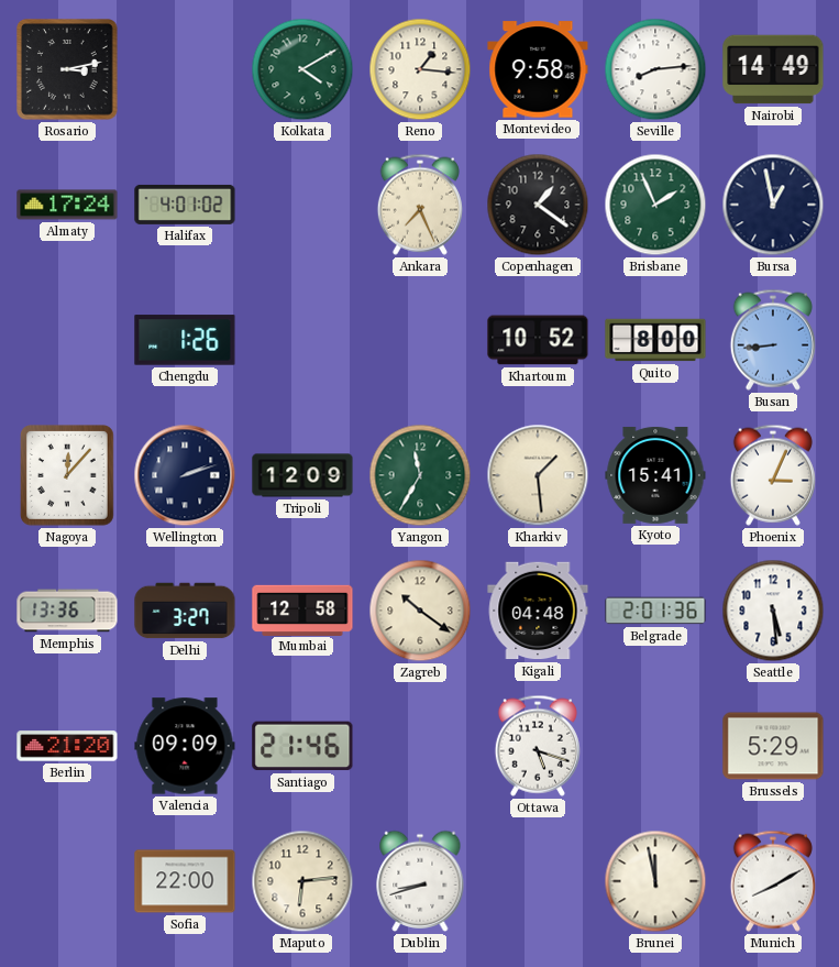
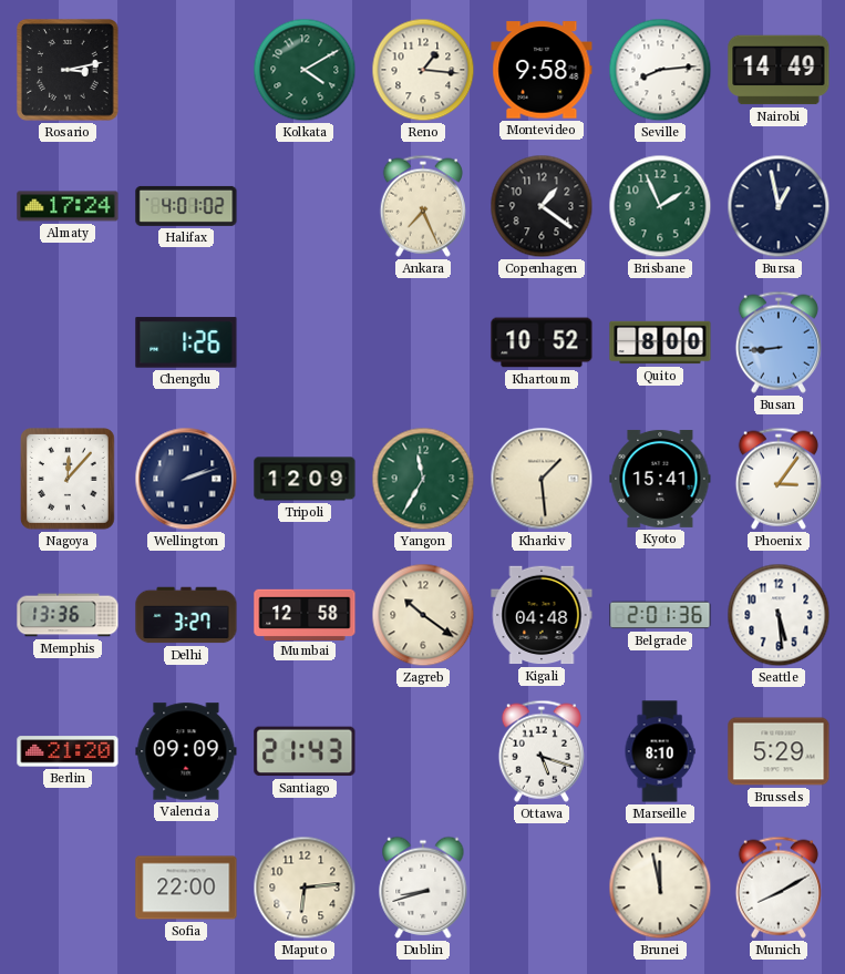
Phoenix: 3:04 -> 3:06 (779, 479)
Santiago: 21:46 -> 21:43 (305, 751)
Marseille: none -> 8:10 (660, 751)
